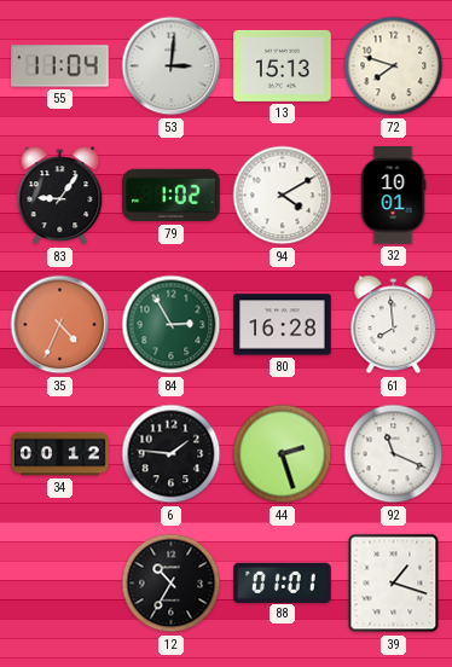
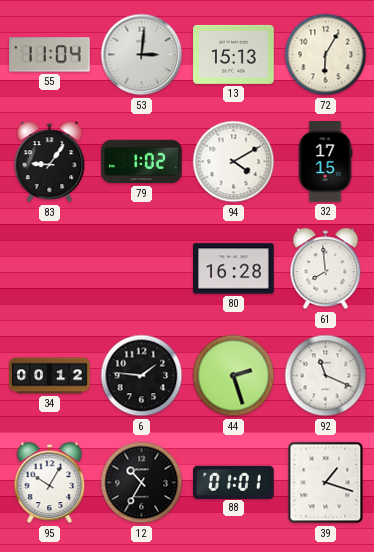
72: 7:48 -> 6:05 (326, 55)
32: 10:01 -> 17:15 (325, 162)
35: 4:34 -> none (60, 325)
84: 2:55 -> none (172, 325)
95: none -> 10:05 (50, 483)
